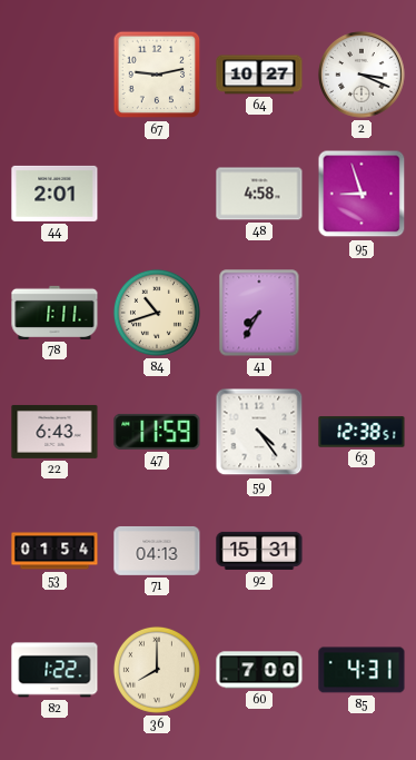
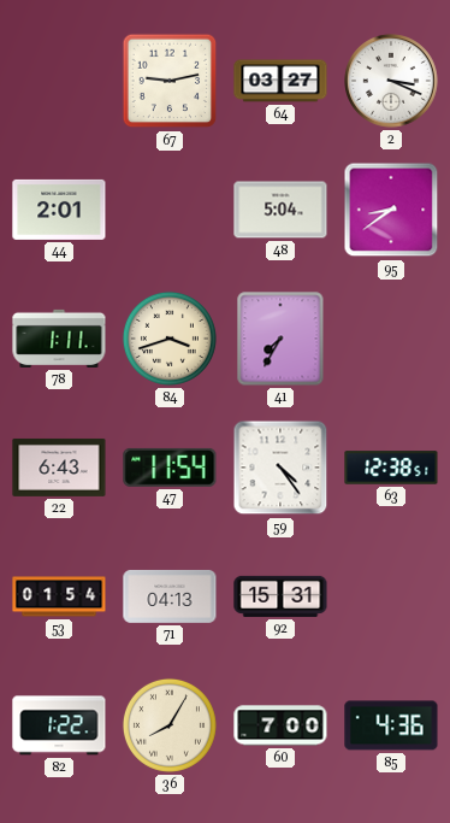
64: 10:27 -> 03:27 (280, 81)
48: 4:58 -> 5:04 (280, 210)
95: 8:57 -> 8:39 (391, 210)
84: 10:42 -> 3:42 (170, 339)
47: 11:59 -> 11:54 (170, 468)
36: 8:00 -> 8:05 (170, 725)
85: 4:31 -> 4:36 (391, 725)
